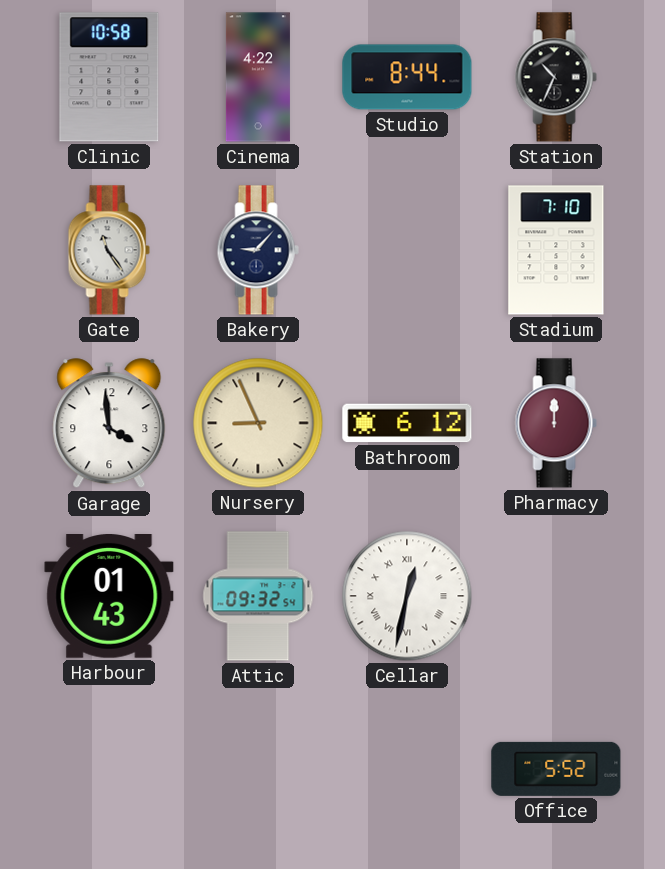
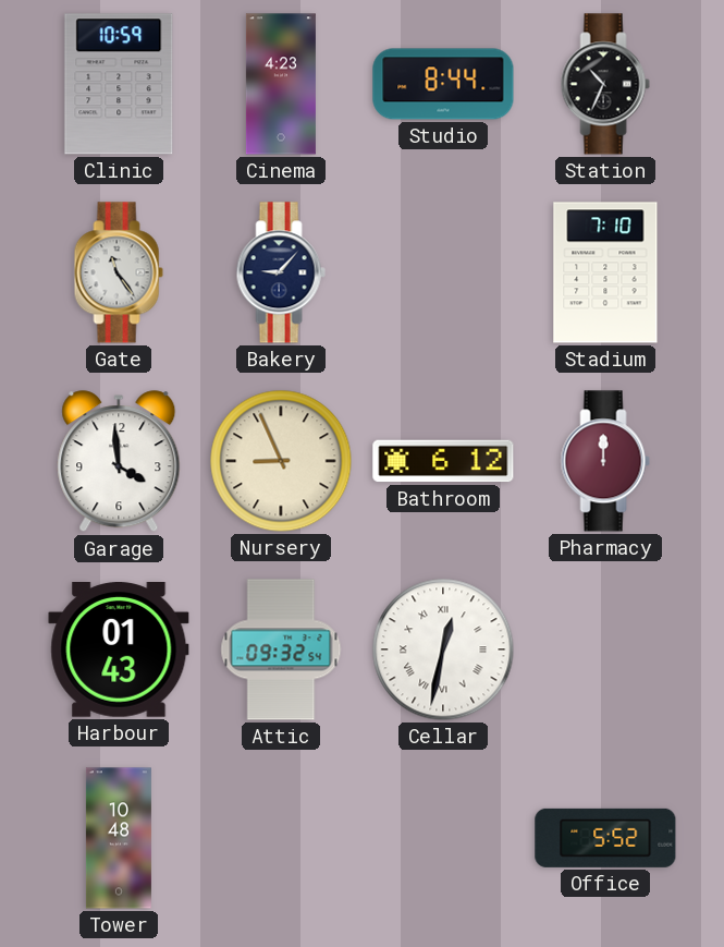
Clinic: 10:58 -> 10:59 (119, 84)
Cinema: 4:22 -> 4:23 (281, 84)
Tower: none -> 10:48 (119, 838)
